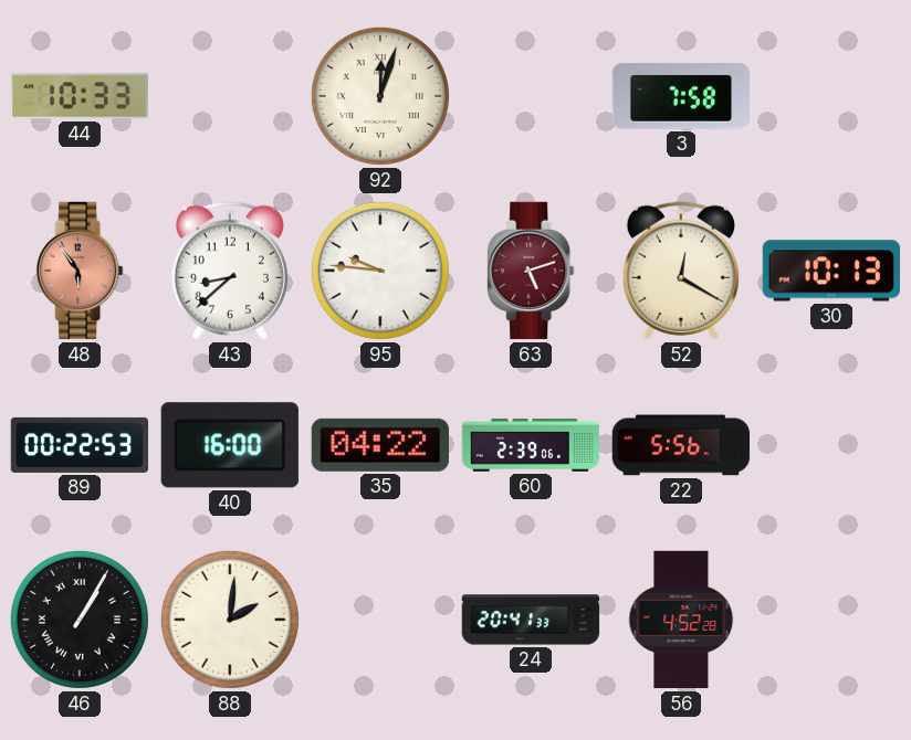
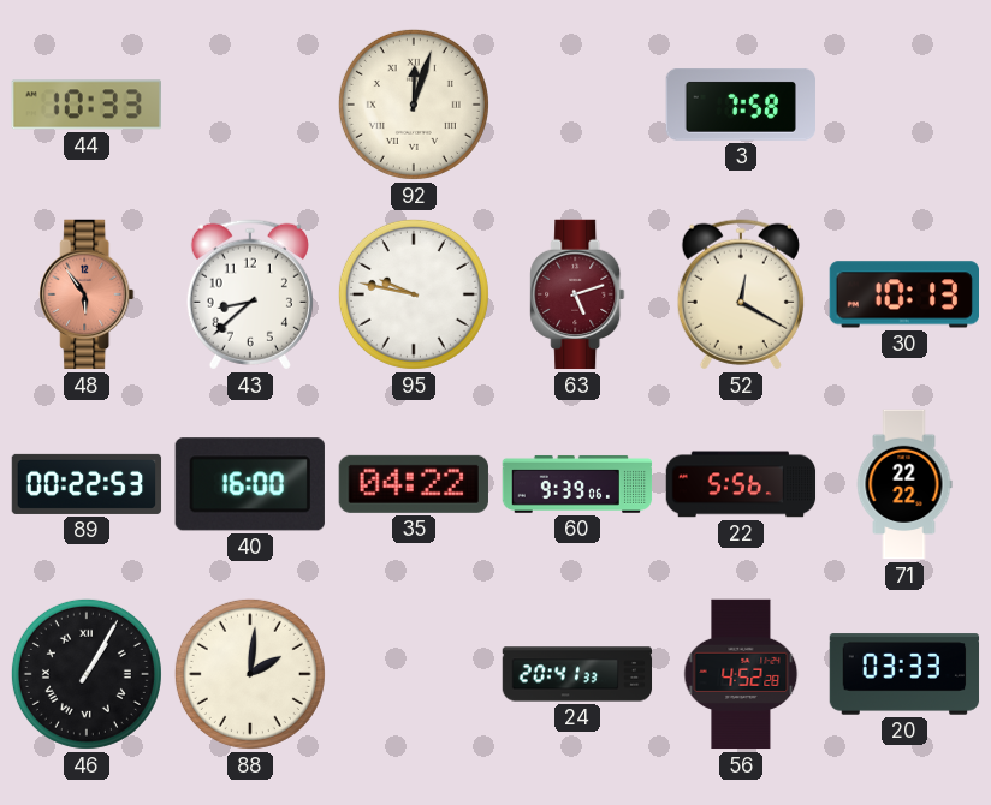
95: 9:46 -> 9:47 (414, 294)
60: 2:39 -> 9:39 (577, 484)
71: none -> 22:22 (904, 484)
20: none -> 03:33 (904, 674)
